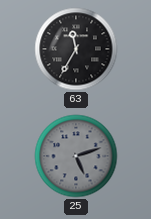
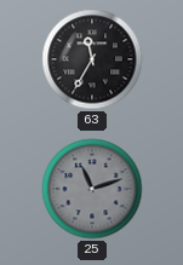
25: 5:12 -> 11:12 (92, 189)
